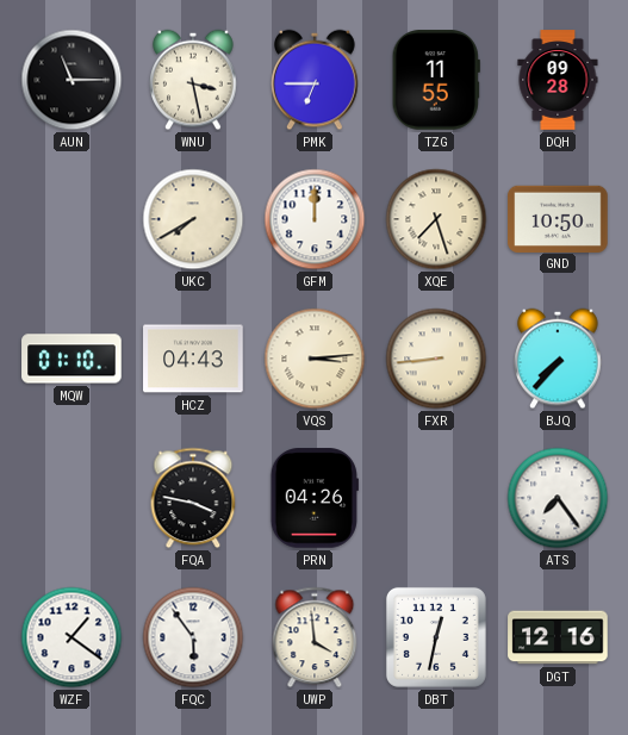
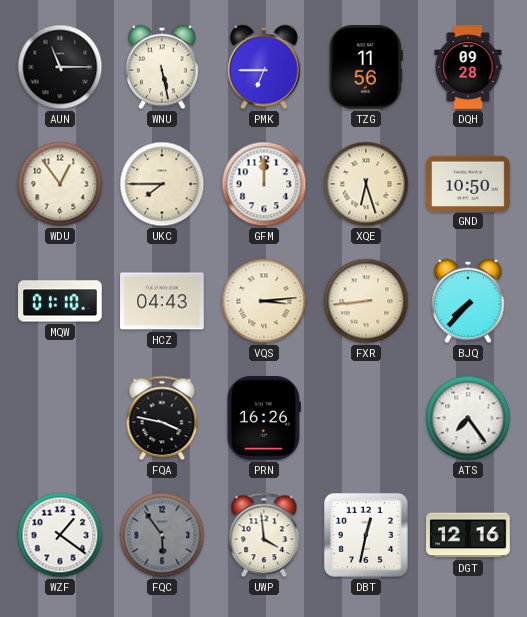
WNU: 3:28 -> 5:28 (162, 67)
TZG: 11:55 -> 11:56 (366, 67)
WDU: none -> 12:54 (60, 184)
UKC: 7:40 -> 7:45 (162, 184)
XQE: 7:27 -> 6:27 (366, 184)
PRN: 04:26 -> 16:26 (264, 418)
FQC dial: white -> grey (162, 535)
